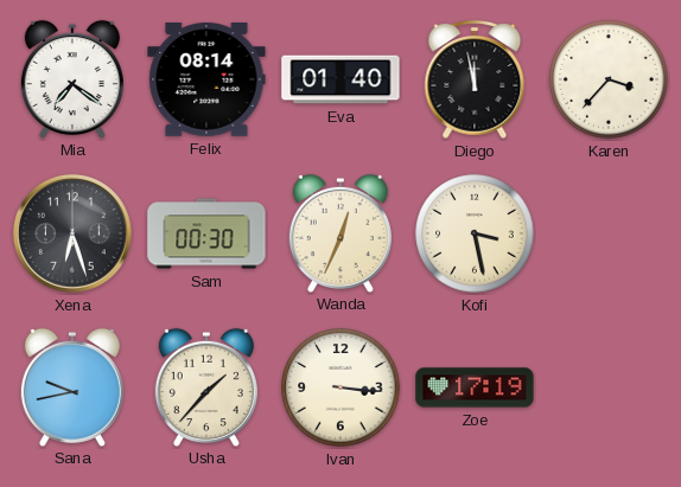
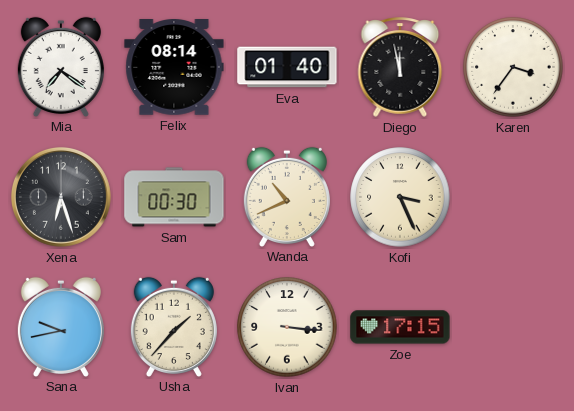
Karen: 3:37 -> 3:36 (513, 67)
Wanda: 12:34 -> 10:41 (287, 196)
Kofi: 3:28 -> 3:26 (400, 197)
Zoe: 17:19 -> 17:15 (400, 327)
